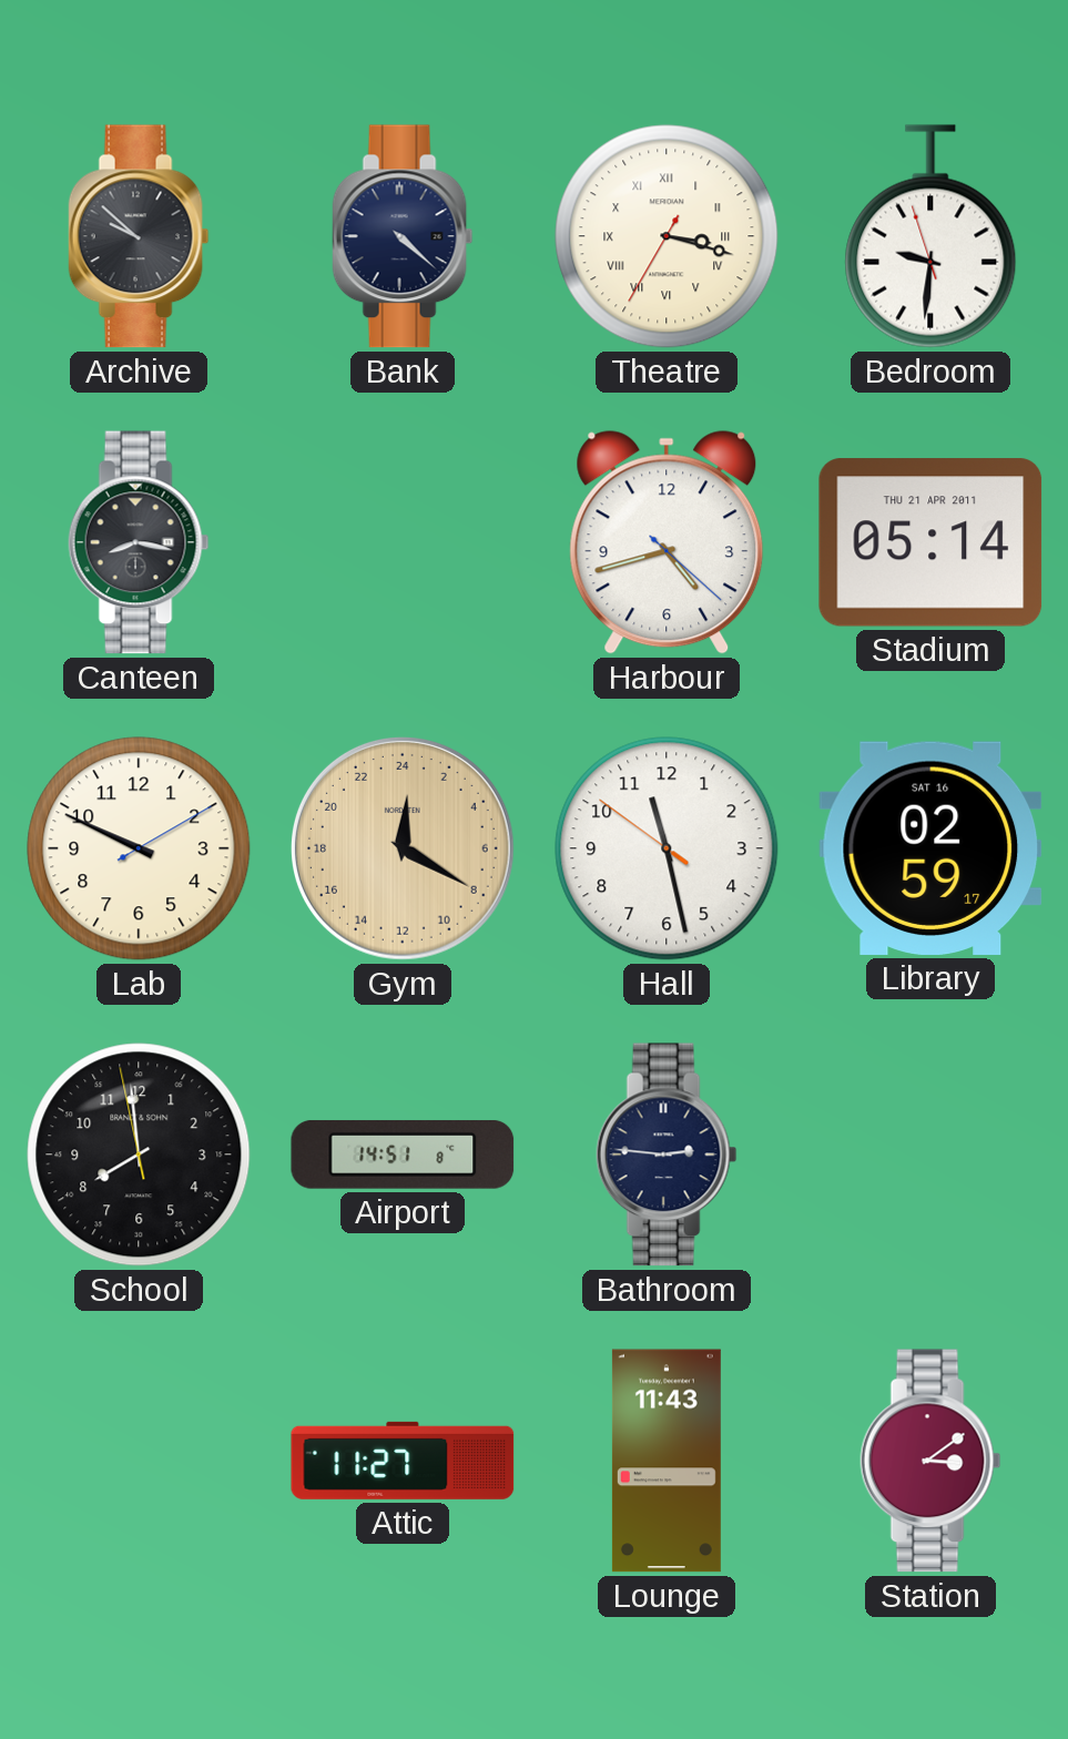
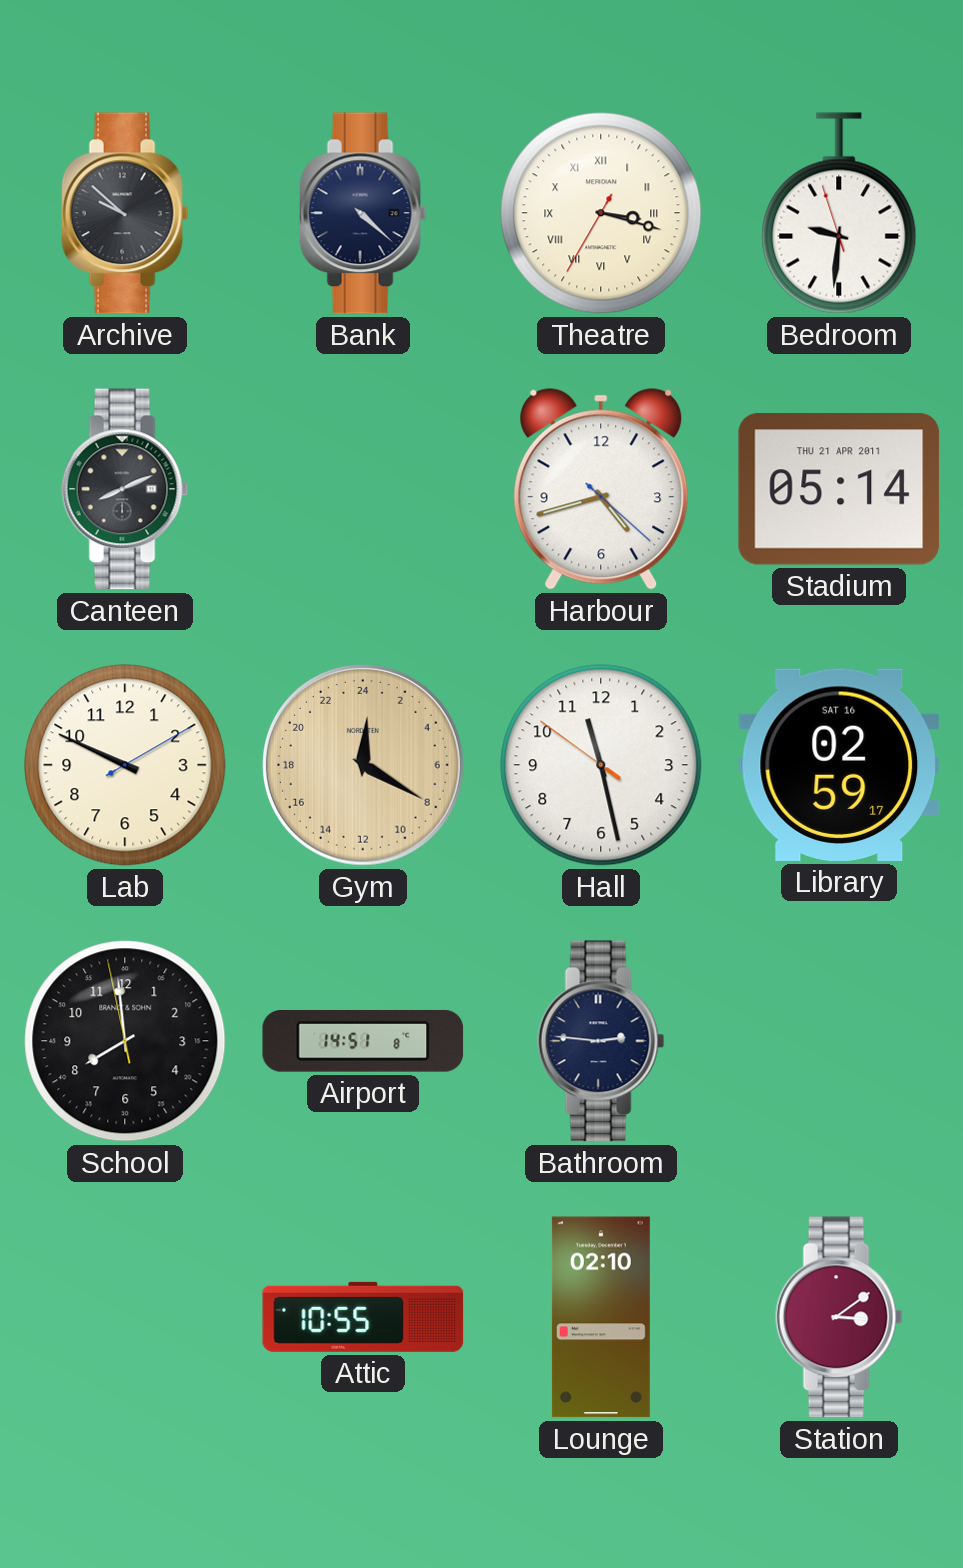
Canteen: 8:17 -> 8:11 (125, 489)
Attic: 11:27 -> 10:55 (363, 1317)
Lounge: 11:43 -> 02:10 (601, 1317)
